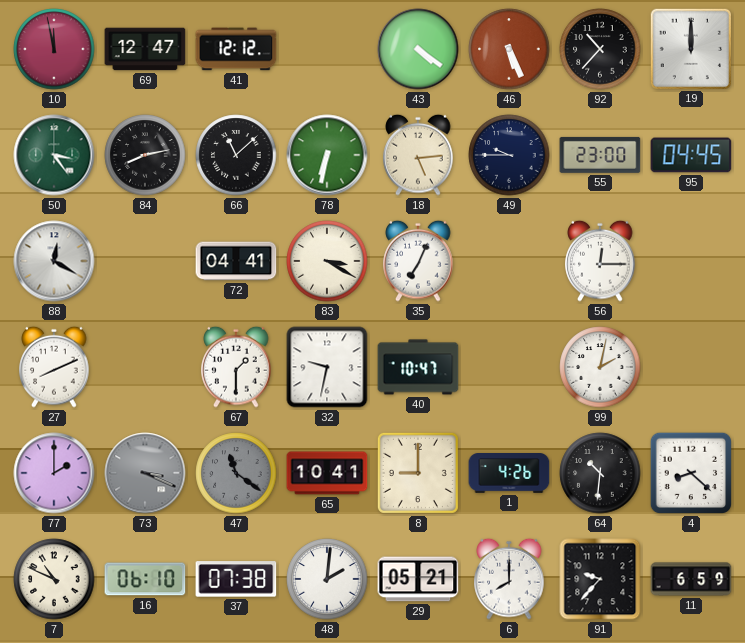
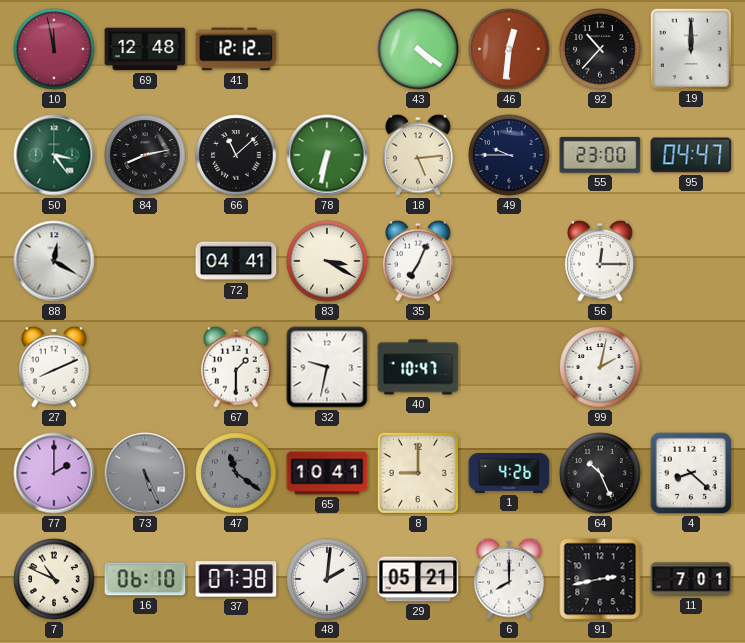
69: 12:47 -> 12:48 (145, 49)
46: 5:26 -> 12:31 (509, 49)
95: 04:45 -> 04:47 (691, 155)
73: 3:19 -> 5:26 (145, 473)
64: 10:31 -> 10:26 (600, 473)
91: 9:37 -> 2:43 (600, 579)
11: 6:59 -> 7:01 (691, 579)
